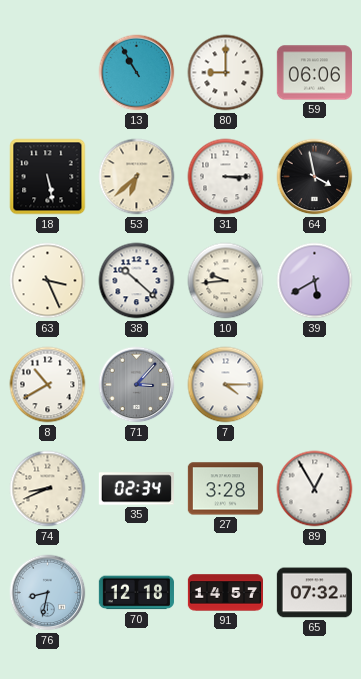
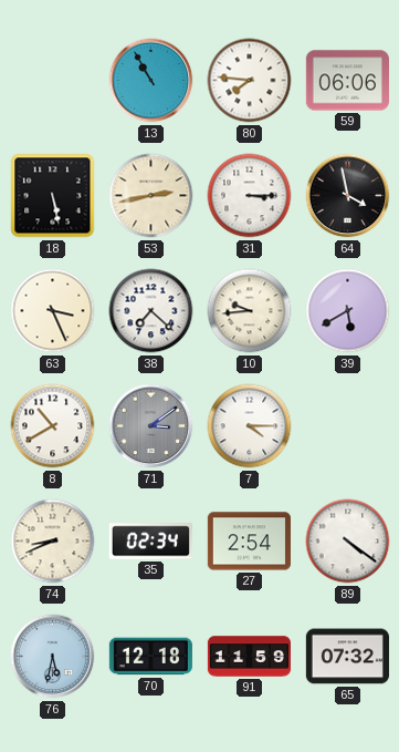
80: 9:00 -> 7:46 (250, 81)
53: 6:38 -> 2:43 (151, 196)
38: 10:22 -> 7:22 (151, 311)
71: 3:07 -> 3:09 (151, 426)
27: 3:28 -> 2:54 (249, 542)
89: 12:55 -> 4:21 (348, 542)
76: 8:32 -> 5:32 (53, 657)
91: 14:57 -> 11:59 (249, 657)
